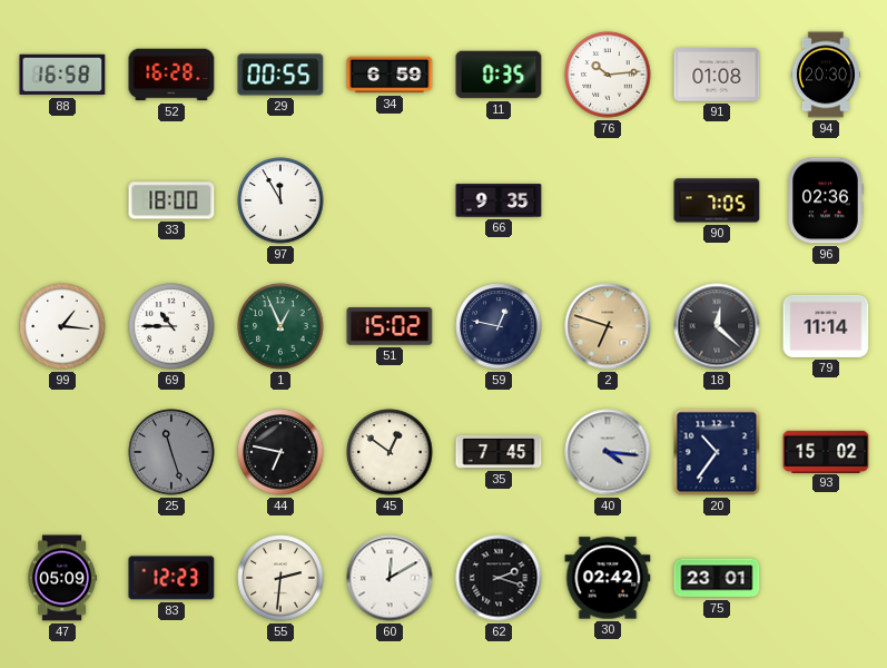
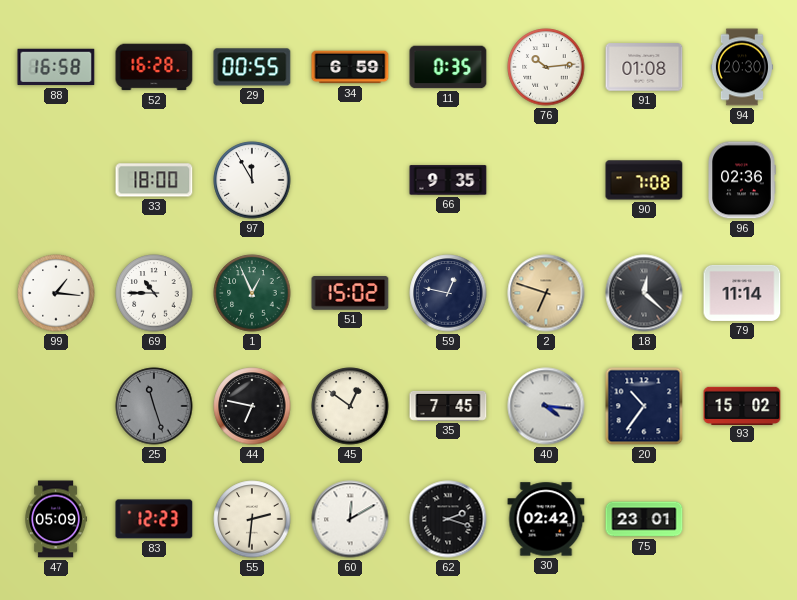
90: 7:05 -> 7:08 (644, 180)
